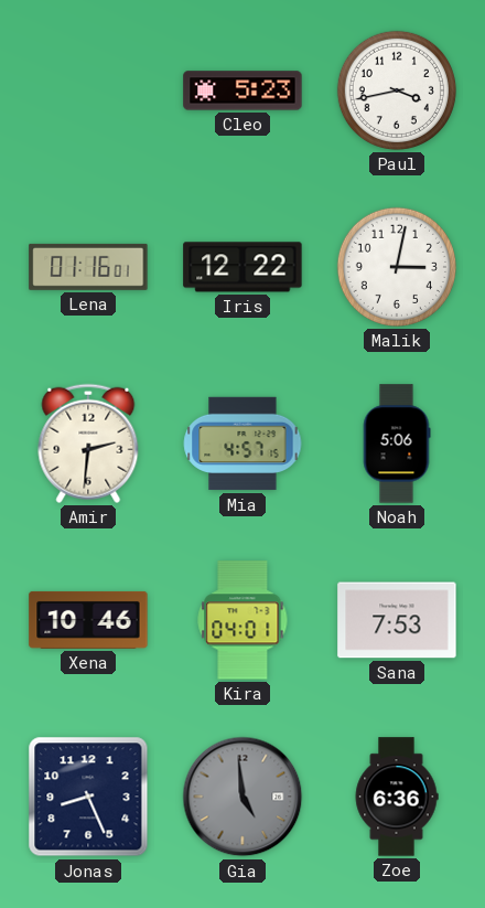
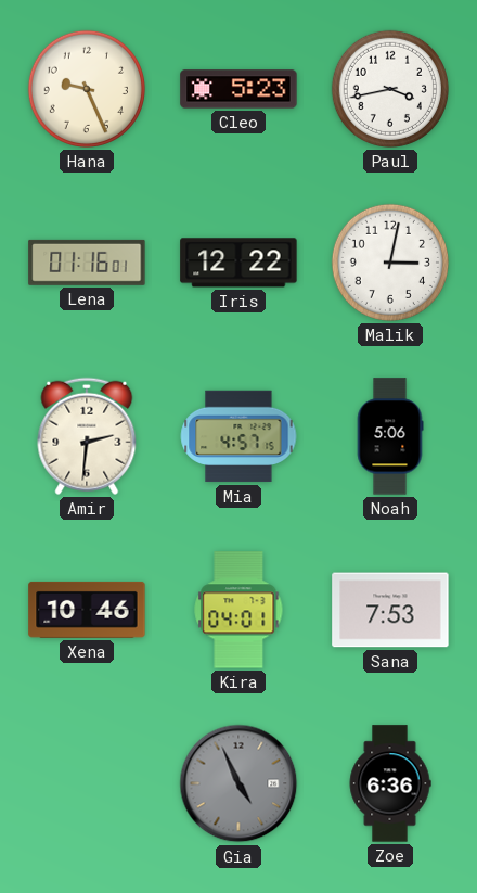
Hana: none -> 9:26 (87, 89)
Jonas: 8:26 -> none (88, 797)
Gia: 4:59 -> 4:56 (238, 783)
